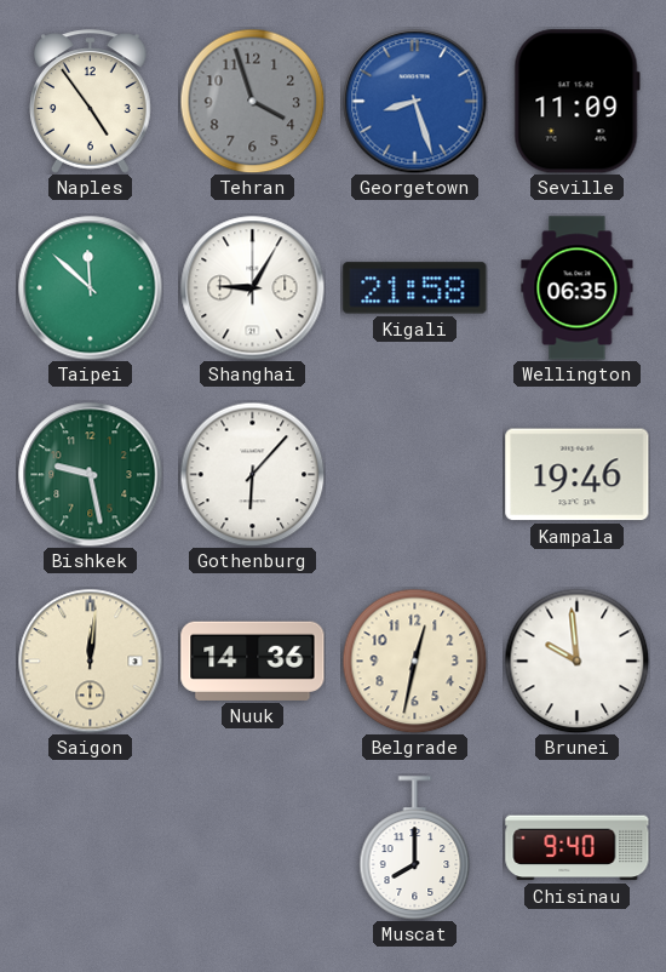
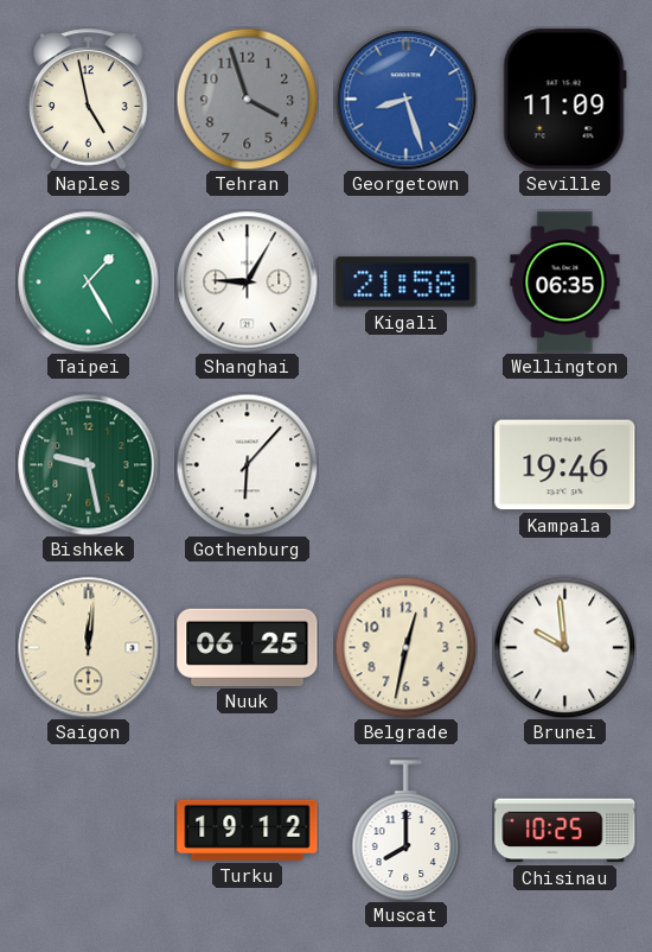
Naples: 4:54 -> 4:58 (89, 100)
Taipei: 11:52 -> 1:25 (89, 283)
Nuuk: 14:36 -> 06:25 (248, 647)
Turku: none -> 19:12 (248, 830)
Chisinau: 9:40 -> 10:25 (565, 831)
